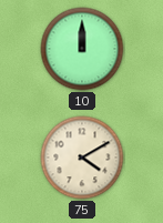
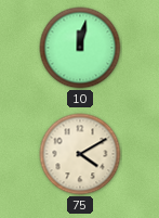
10: 12:00 -> 12:02 (80, 48)
